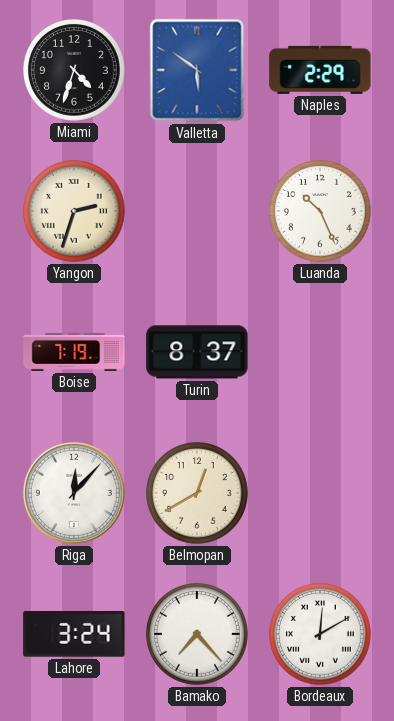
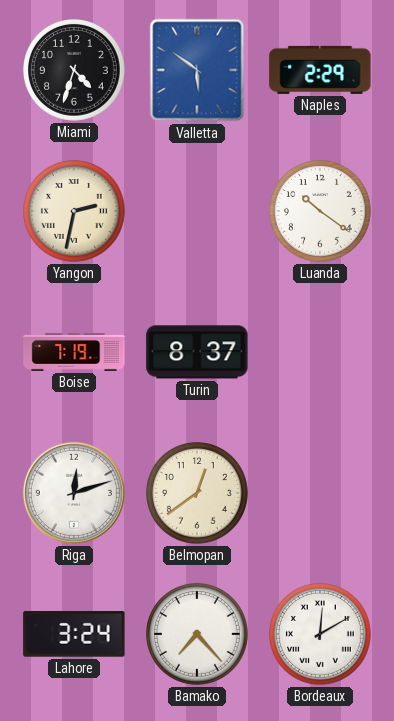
Yangon: 2:33 -> 2:32 (75, 212)
Luanda: 10:26 -> 10:21 (321, 212)
Riga: 12:07 -> 12:12 (74, 493)
Belmopan: 12:40 -> 12:39 (198, 494)
